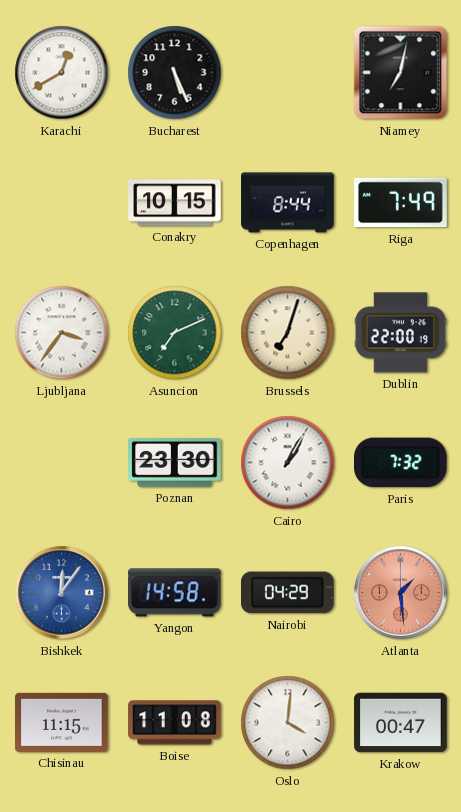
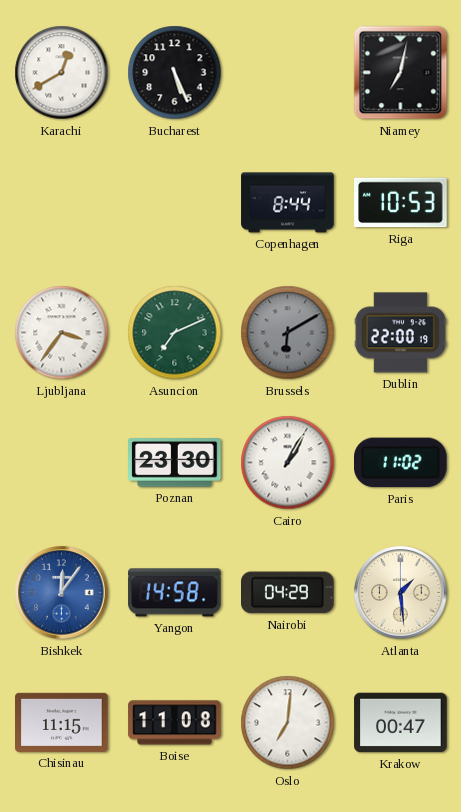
Conakry: 10:15 -> none (175, 203)
Riga: 7:49 -> 10:53 (401, 203)
Brussels: 7:03 -> 6:10 (288, 333)
Brussels dial: cream -> grey (288, 333)
Paris: 7:32 -> 11:02 (401, 463)
Atlanta dial: salmon -> cream (401, 593)
Oslo: 4:01 -> 7:01 (288, 723)
